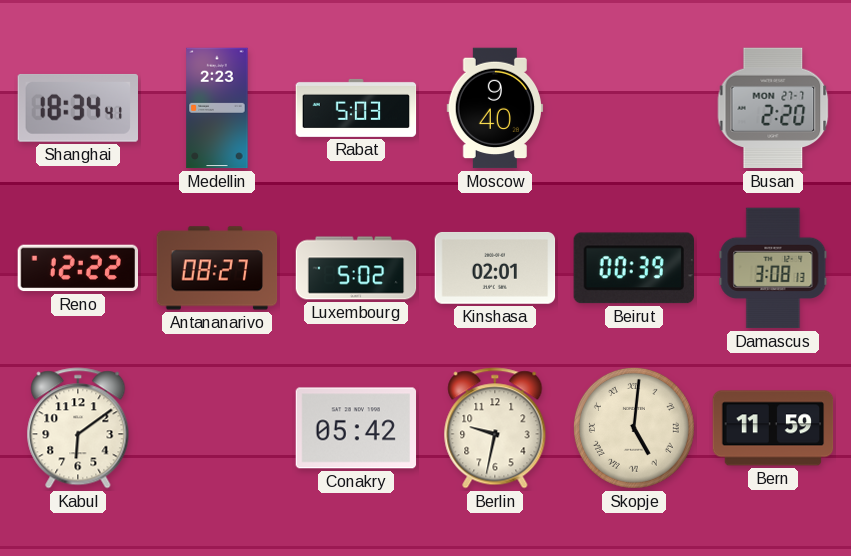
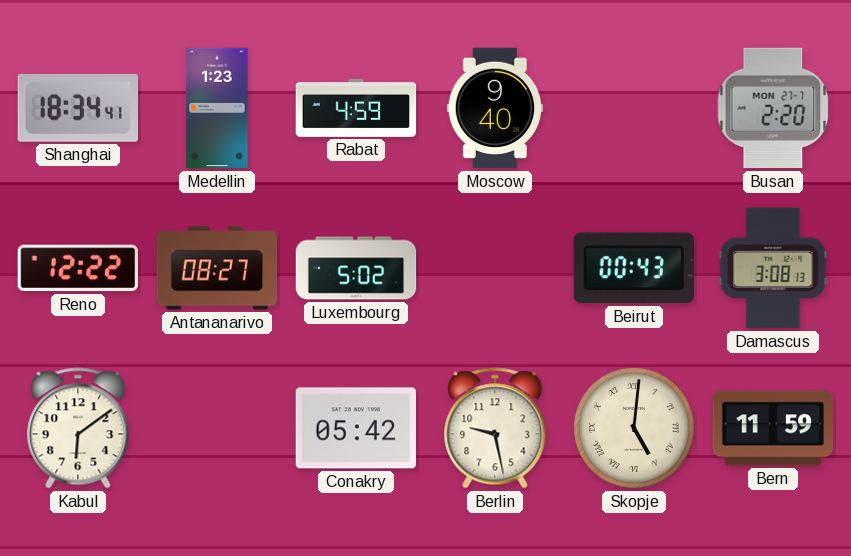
Medellin: 2:23 -> 1:23 (217, 108)
Rabat: 5:03 -> 4:59 (356, 108)
Kinshasa: 02:01 -> none (495, 268)
Beirut: 00:39 -> 00:43 (634, 268)
Berlin: 9:32 -> 9:28 (495, 428)
